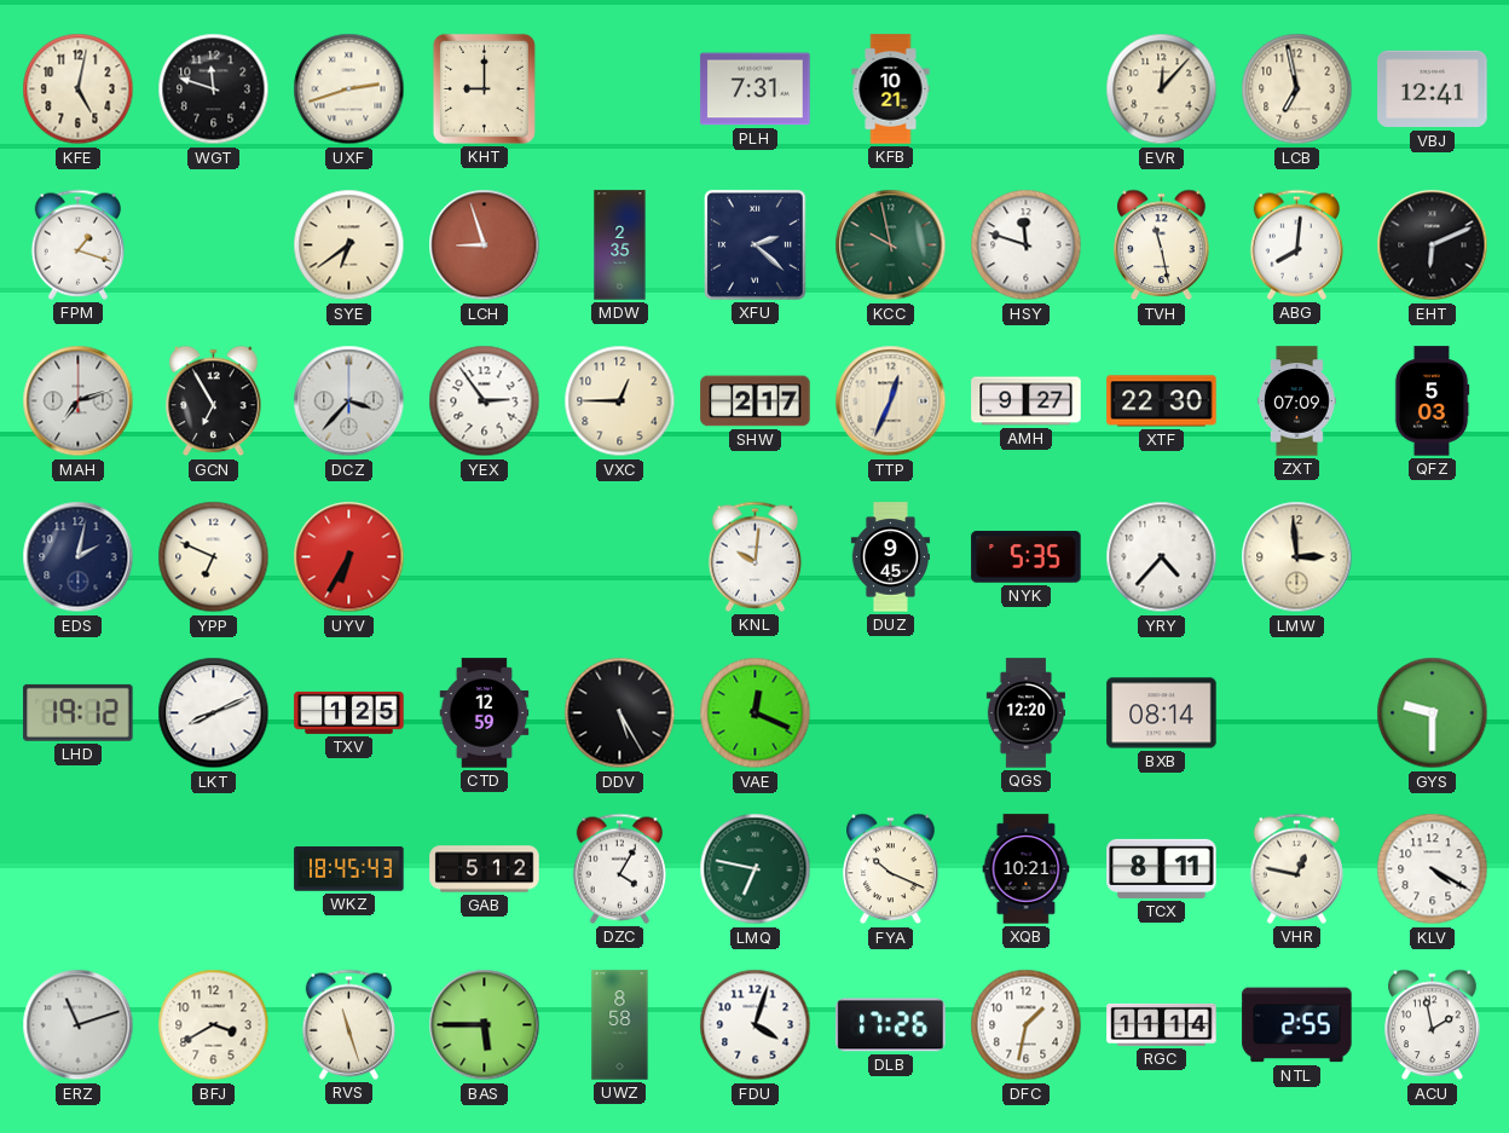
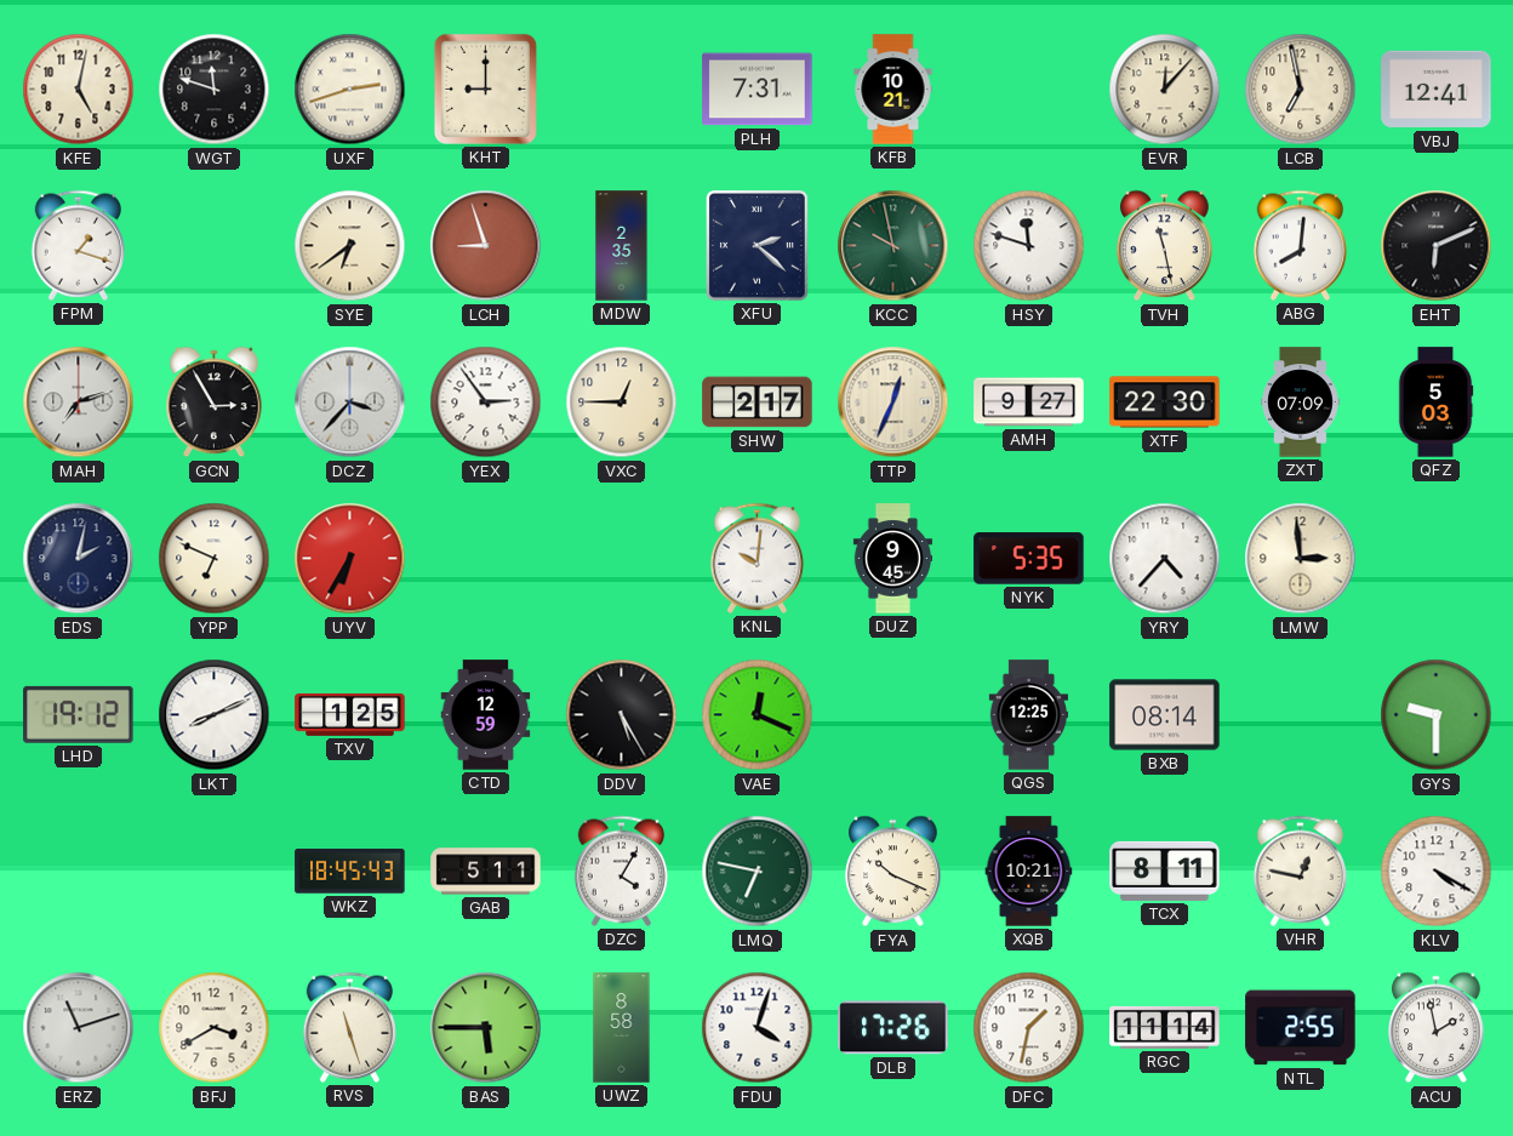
GCN: 6:55 -> 2:55 (215, 403)
QGS: 12:20 -> 12:25 (1028, 715)
GAB: 5:12 -> 5:11 (486, 872)
